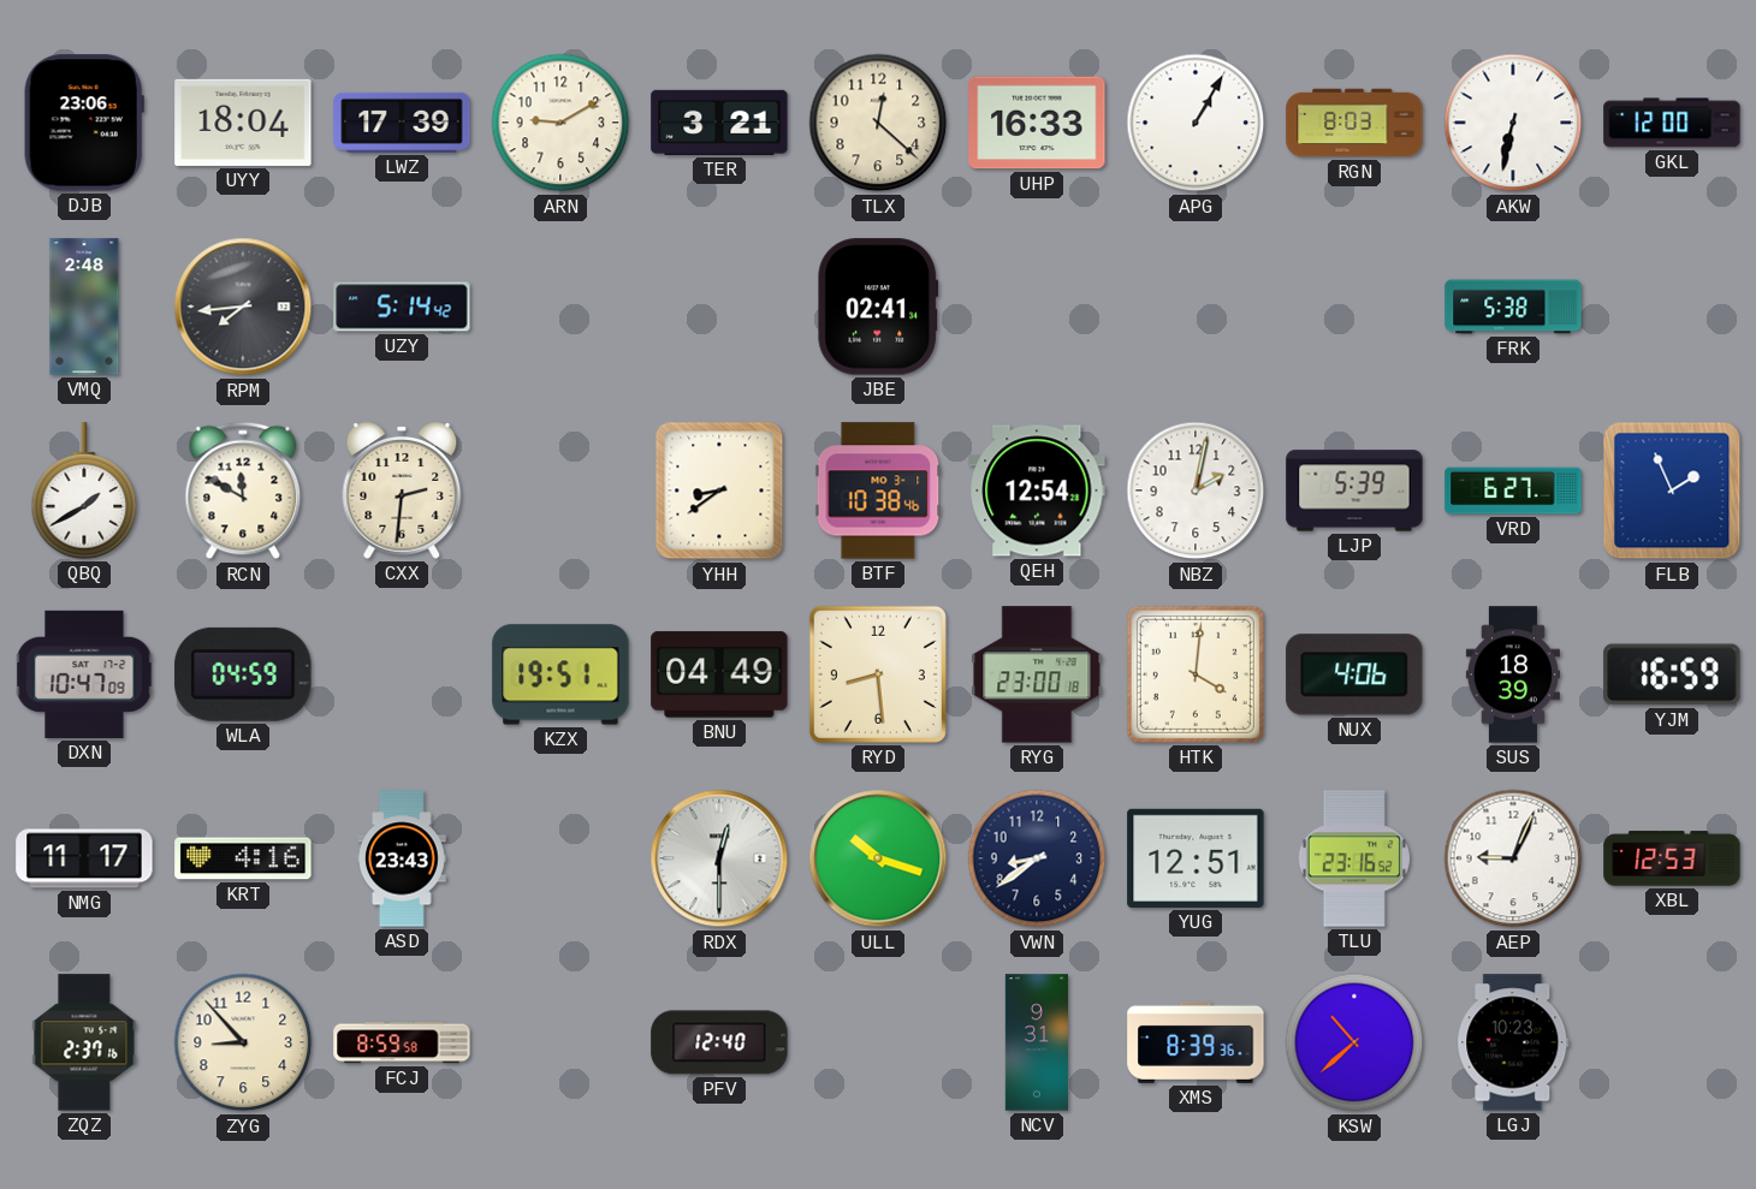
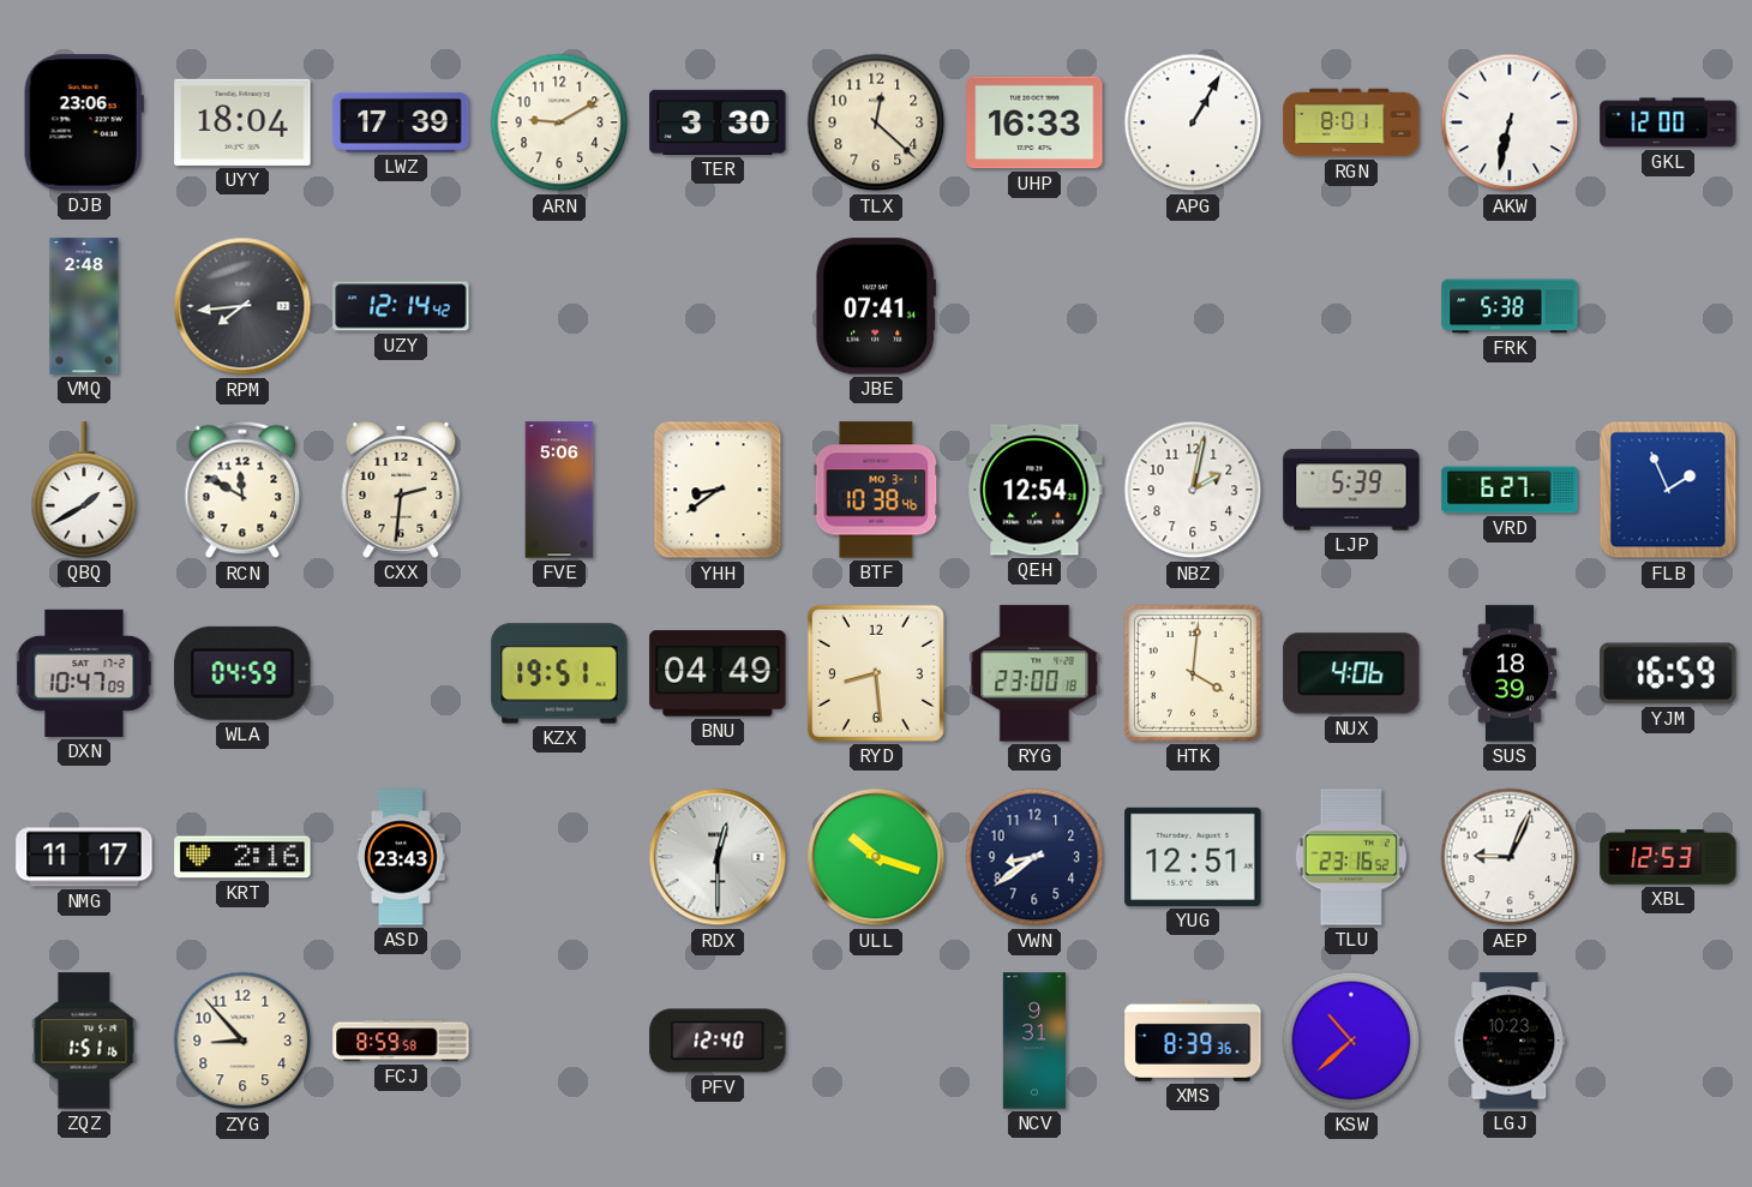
TER: 3:21 -> 3:30 (718, 122)
RGN: 8:03 -> 8:01 (1351, 122)
UZY: 5:14 -> 12:14 (401, 306)
JBE: 02:41 -> 07:41 (876, 306)
FVE: none -> 5:06 (559, 490)
KRT: 4:16 -> 2:16 (242, 857)
ZQZ: 2:37 -> 1:51 (84, 1041)
